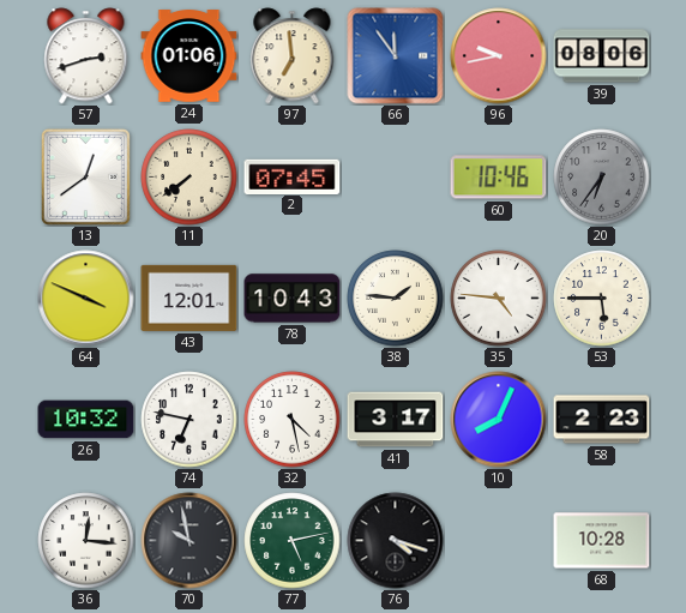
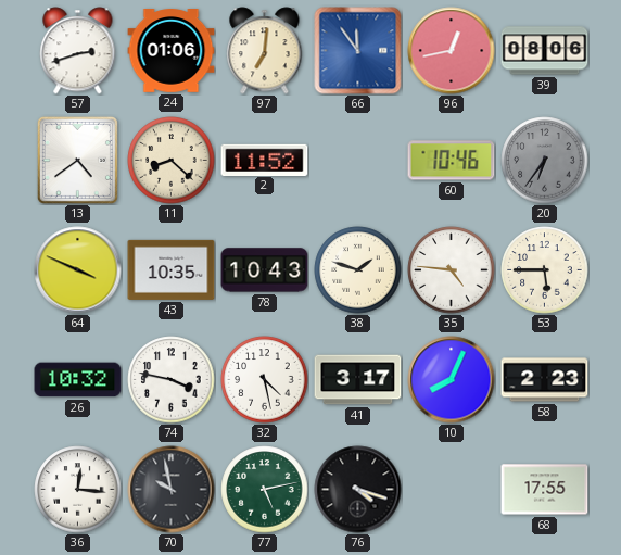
97: 6:59 -> 7:01 (265, 51)
96: 9:43 -> 12:43 (452, 51)
13: 12:39 -> 4:39 (77, 160)
11: 7:39 -> 8:22 (172, 161)
2: 07:45 -> 11:52 (265, 160)
43: 12:01 -> 10:35 (172, 269)
38: 1:46 -> 1:48 (358, 270)
74: 6:47 -> 3:47 (172, 380)
68: 10:28 -> 17:55 (545, 490)
